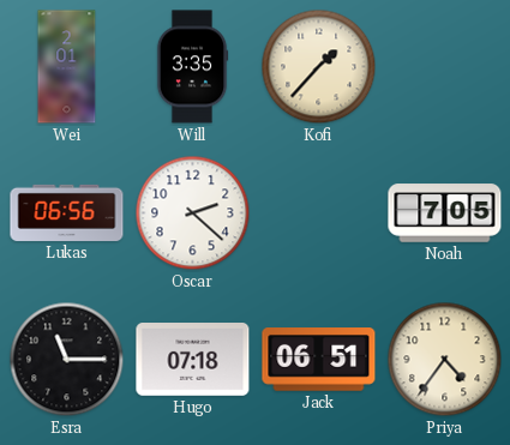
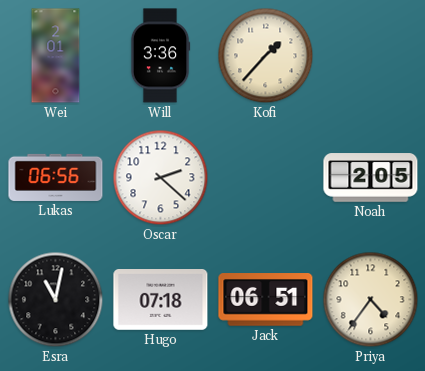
Will: 3:35 -> 3:36 (160, 56)
Noah: 7:05 -> 2:05 (371, 178)
Esra: 11:15 -> 11:02 (56, 300)
